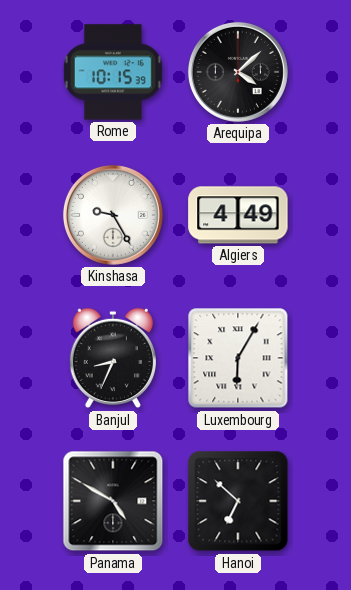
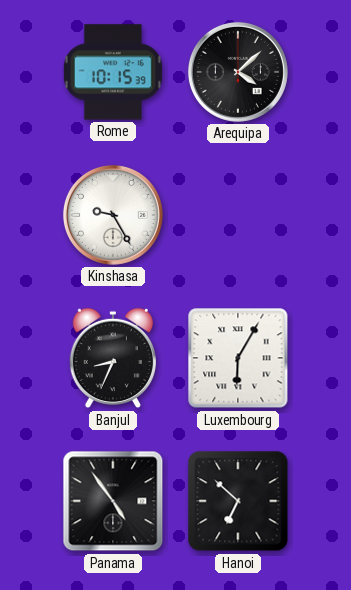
Algiers: 4:49 -> none (238, 215)
Panama: 4:50 -> 4:54 (113, 501)
